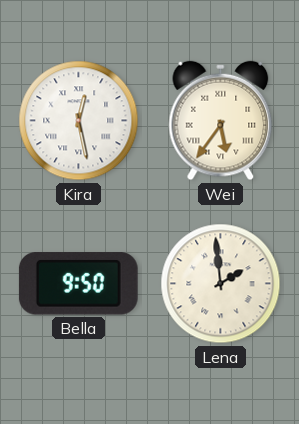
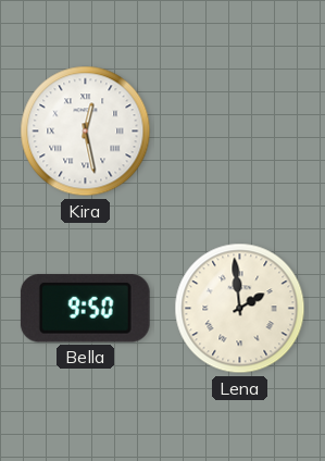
Wei: 5:36 -> none (221, 121)
